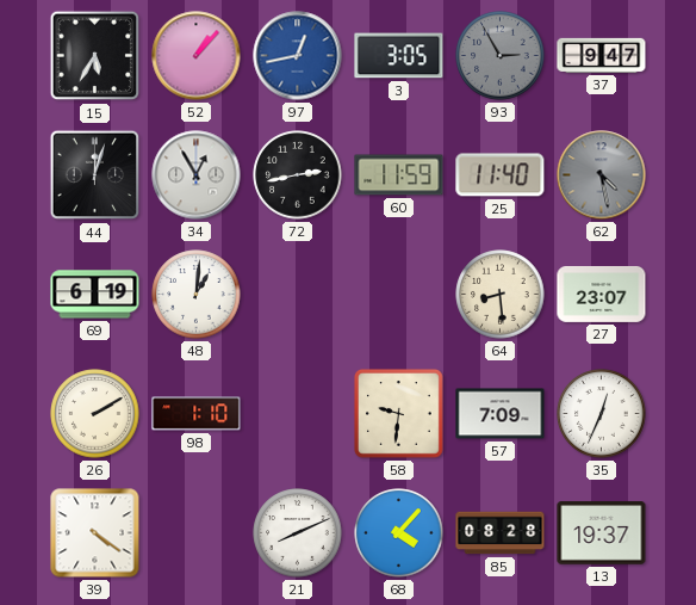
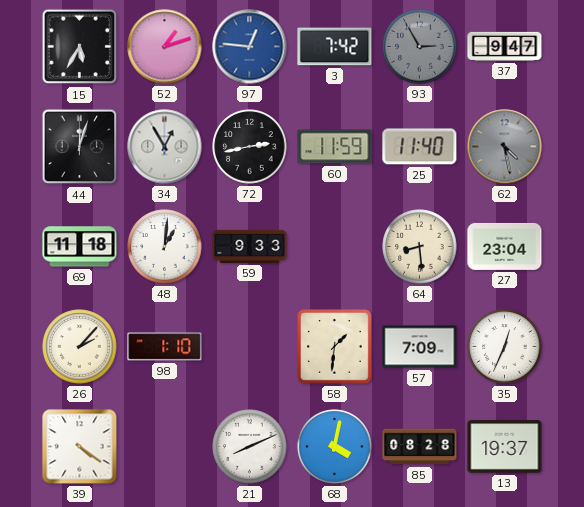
52: 1:07 -> 1:12 (165, 47)
97: 12:43 -> 12:46 (250, 47)
3: 3:05 -> 7:42 (335, 47)
69: 6:19 -> 11:18 (80, 247)
59: none -> 9:33 (250, 246)
27: 23:07 -> 23:04 (505, 246)
26: 2:10 -> 2:07 (80, 347)
58: 9:31 -> 1:31 (335, 347)
68: 4:07 -> 4:02 (335, 447)
